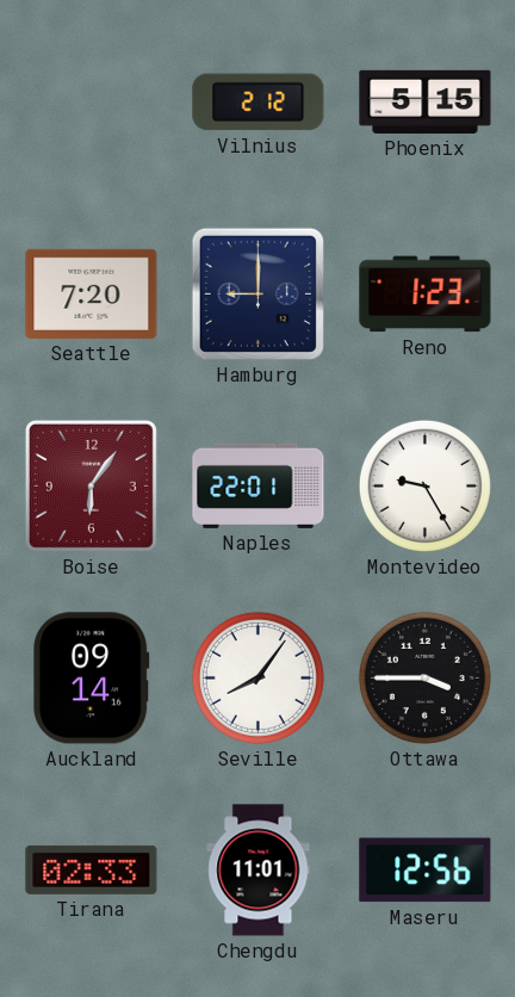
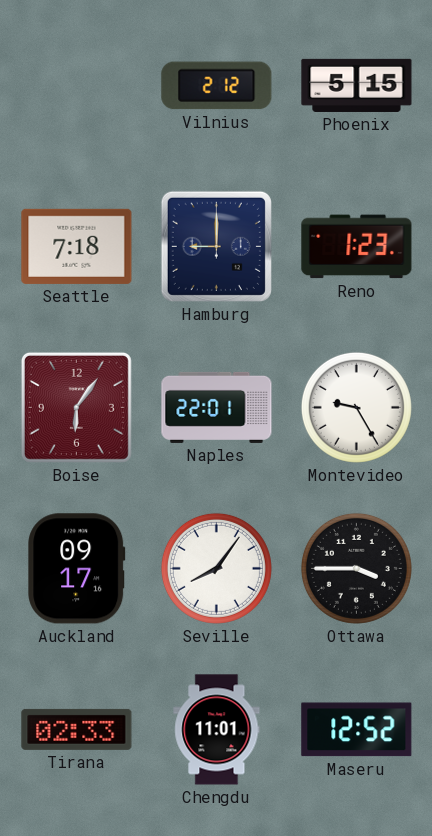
Seattle: 7:20 -> 7:18 (77, 246)
Auckland: 09:14 -> 09:17 (77, 569)
Maseru: 12:56 -> 12:52 (357, 730)
